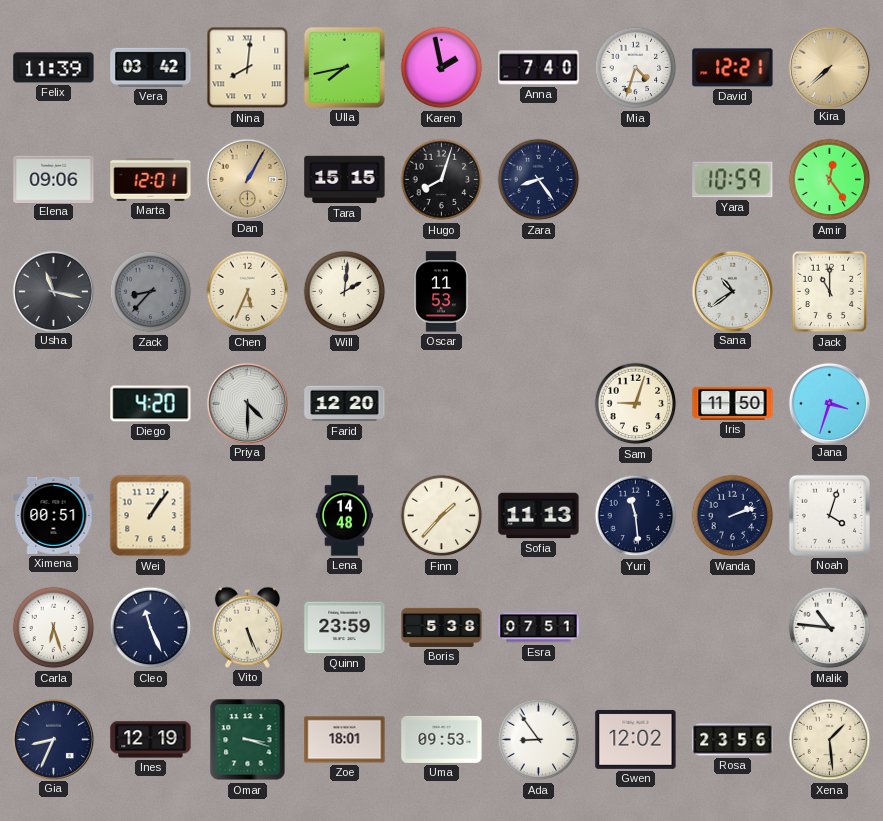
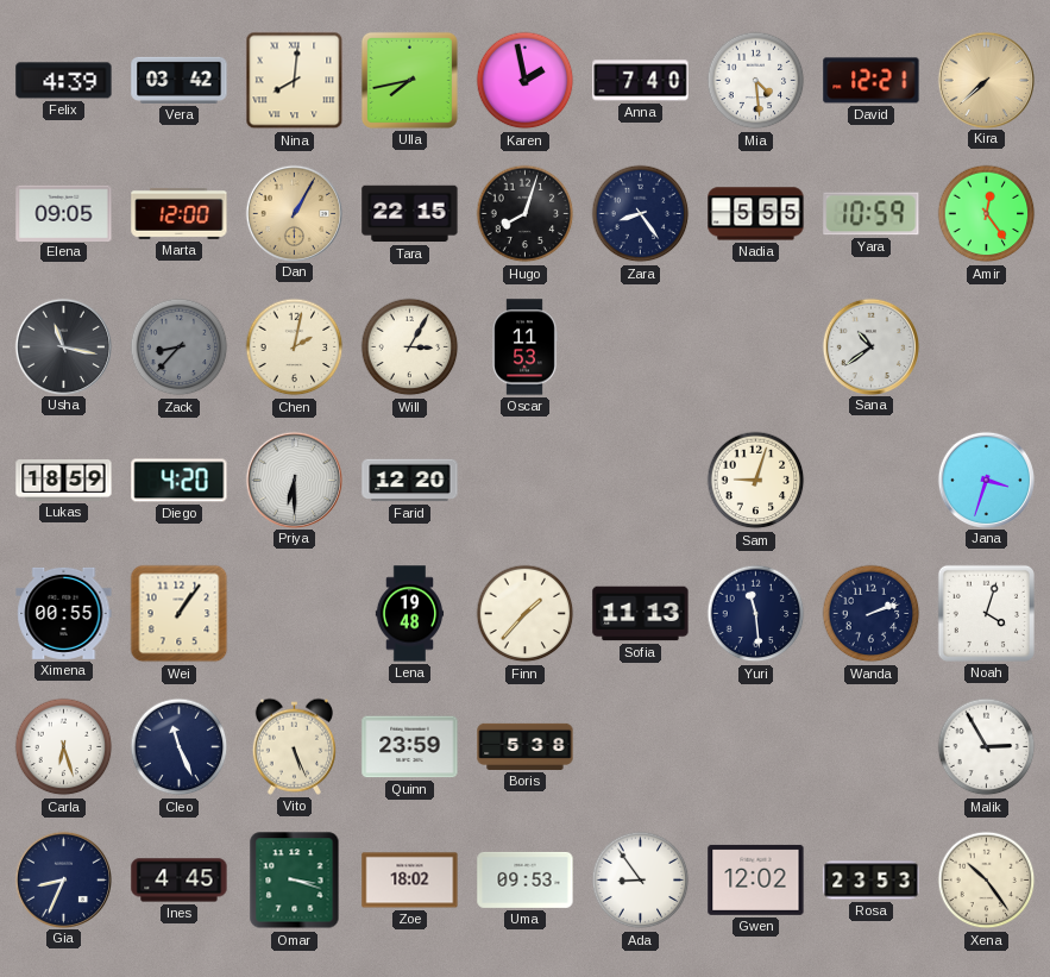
Felix: 11:39 -> 4:39 (64, 81)
Mia: 4:33 -> 4:29 (756, 81)
Elena: 09:06 -> 09:05 (64, 213)
Marta: 12:01 -> 12:00 (180, 213)
Tara: 15:15 -> 22:15 (410, 214)
Nadia: none -> 5:55 (756, 214)
Chen: 5:34 -> 2:02 (295, 347)
Will: 2:01 -> 3:05 (410, 347)
Jack: 11:00 -> none (830, 292)
Lukas: none -> 18:59 (64, 481)
Priya: 4:30 -> 6:30 (294, 480)
Iris: 11:50 -> none (733, 403)
Ximena: 00:51 -> 00:55 (64, 613)
Lena: 14:48 -> 19:48 (410, 614)
Esra: 07:51 -> none (539, 628)
Malik: 10:46 -> 2:55 (987, 747)
Ines: 12:19 -> 4:45 (180, 881)
Zoe: 18:01 -> 18:02 (410, 881)
Rosa: 23:56 -> 23:53 (872, 881)
Xena: 1:29 -> 10:24 (987, 881)
